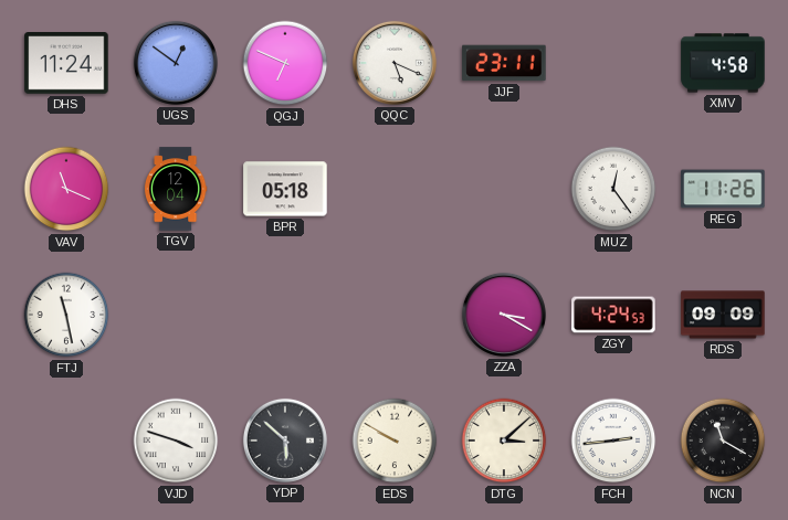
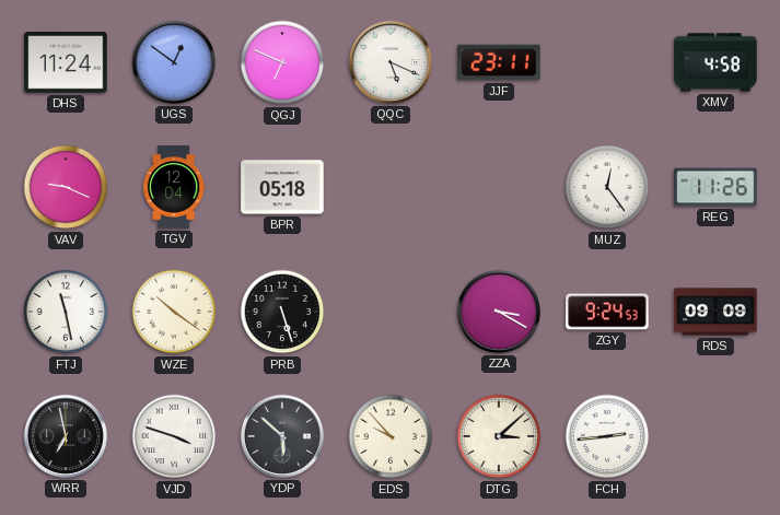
VAV: 11:19 -> 9:19 (66, 187)
WZE: none -> 10:21 (174, 312)
PRB: none -> 5:27 (282, 312)
ZGY: 4:24 -> 9:24 (607, 312)
WRR: none -> 6:58 (66, 436)
EDS: 9:50 -> 9:53 (391, 436)
NCN: 11:20 -> none (723, 441)
